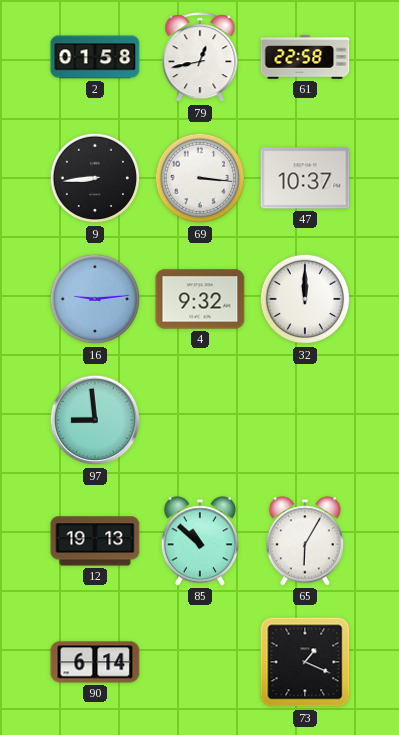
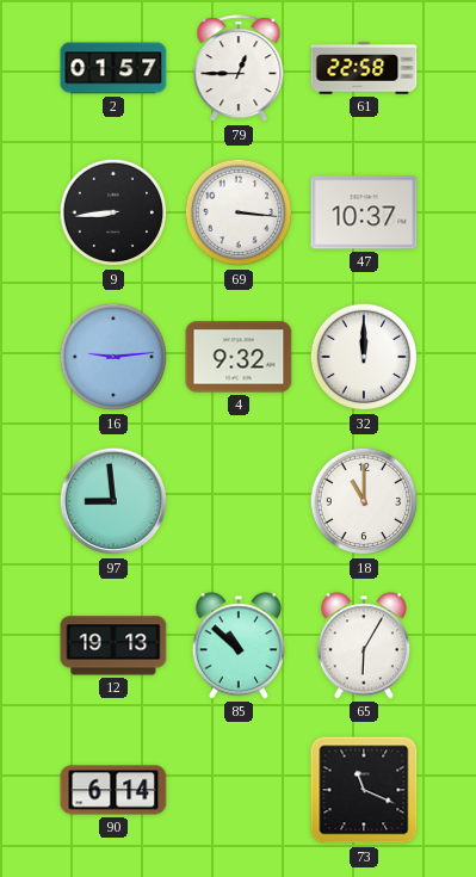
2: 01:58 -> 01:57 (113, 68)
79: 12:43 -> 12:45 (239, 69)
18: none -> 11:00 (364, 501)
73: 1:19 -> 11:19 (364, 790)
